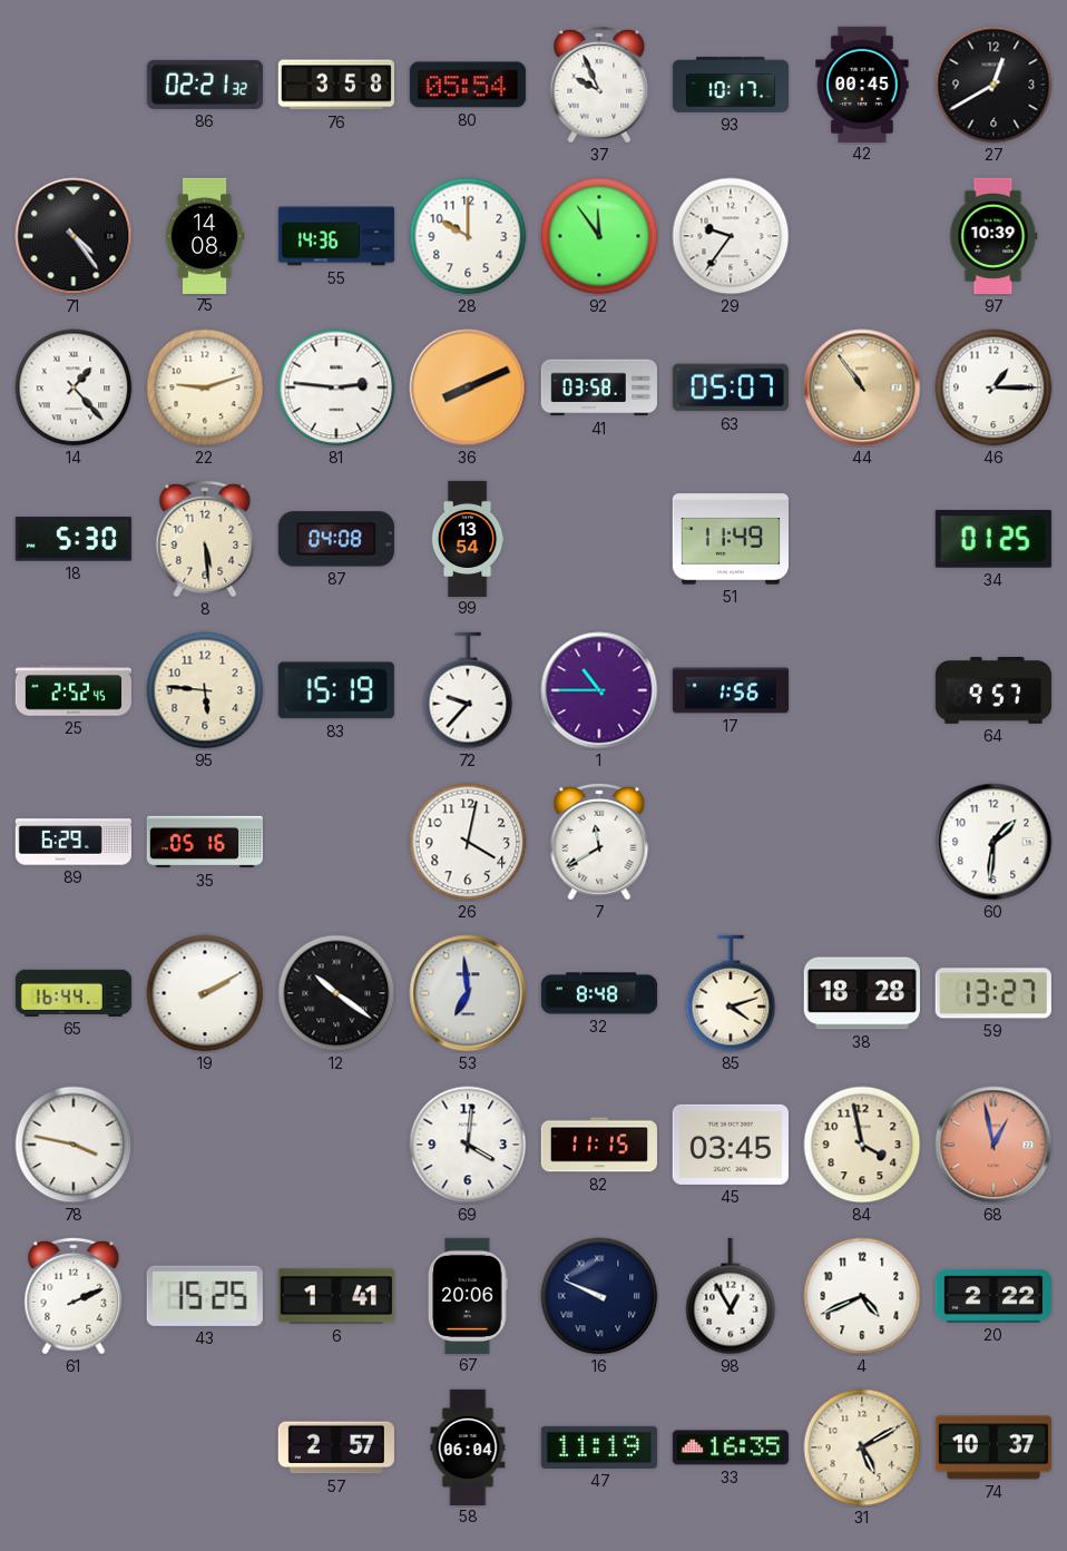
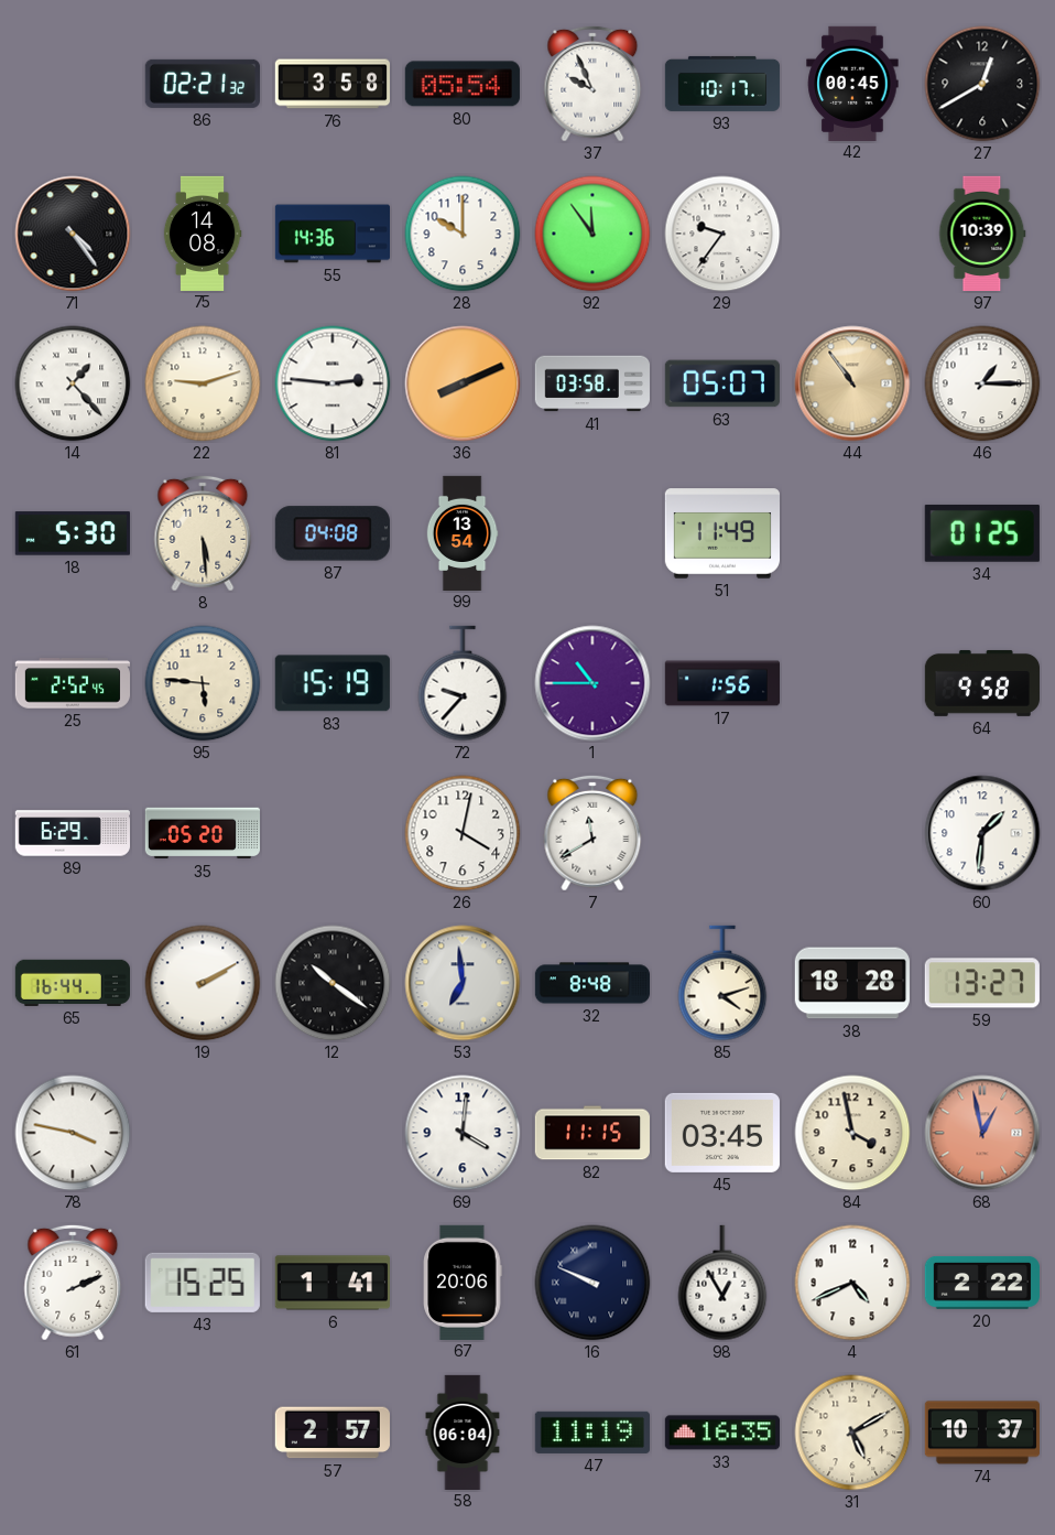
64: 9:57 -> 9:58 (981, 683)
35: 05:16 -> 05:20 (202, 833)
